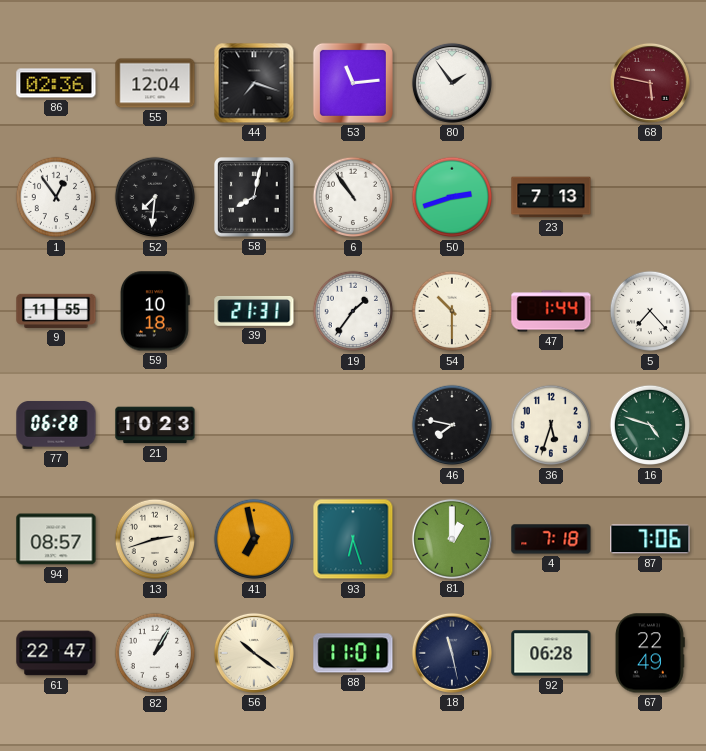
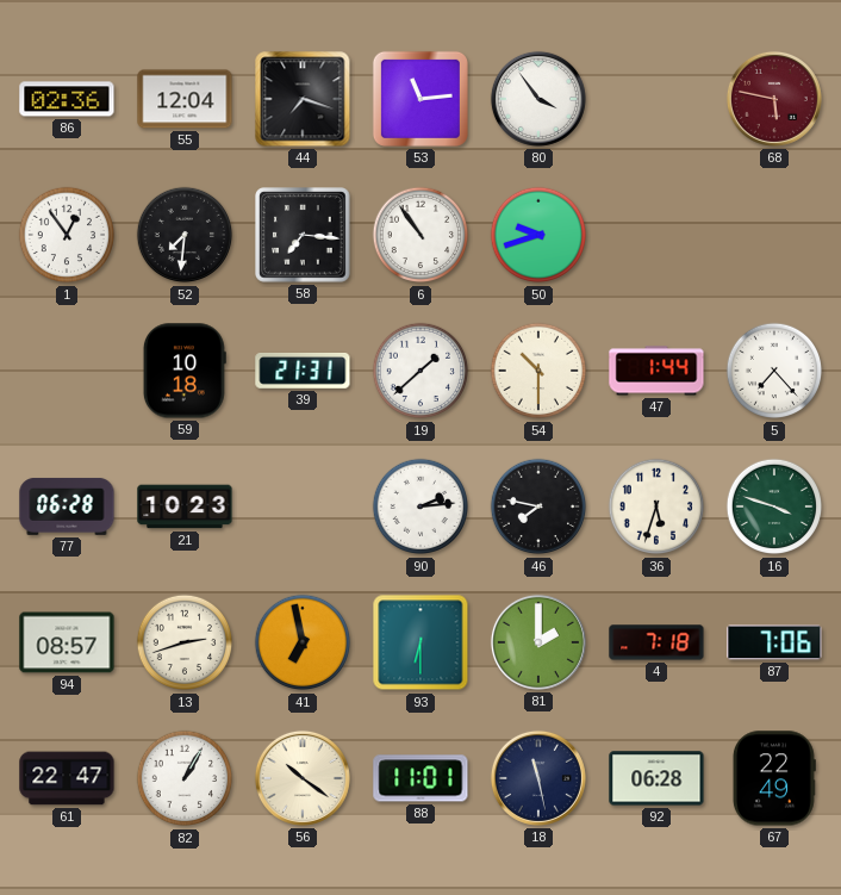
80: 1:54 -> 3:54 (538, 99)
58: 8:02 -> 7:16 (304, 236)
50: 2:42 -> 9:42 (538, 235)
23: 7:13 -> none (551, 197)
9: 11:55 -> none (56, 311)
19: 1:36 -> 1:38 (420, 371)
90: none -> 2:14 (420, 506)
16: 4:48 -> 3:48 (774, 506)
93: 6:27 -> 6:30 (420, 642)
81: 1:00 -> 2:00 (538, 642)
